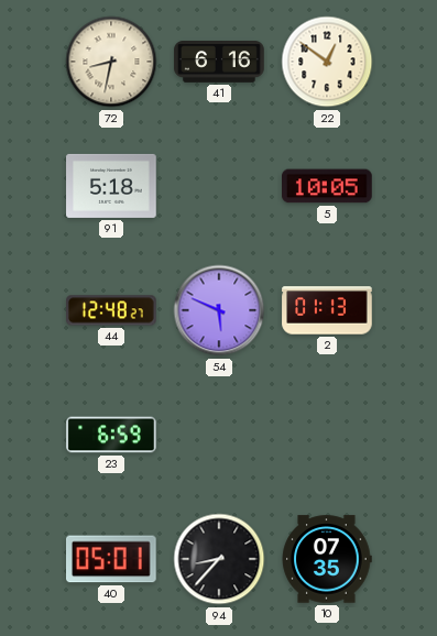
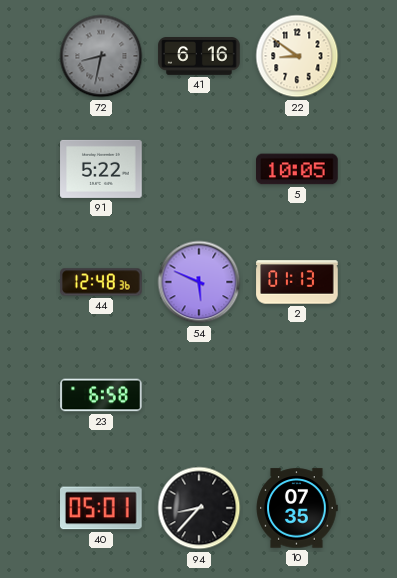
72 dial: cream -> grey (101, 56)
22: 12:51 -> 8:51 (297, 56)
91: 5:18 -> 5:22 (101, 169)
44: 12:48:27 -> 12:48:36 (101, 282)
23: 6:59 -> 6:58 (101, 395)
